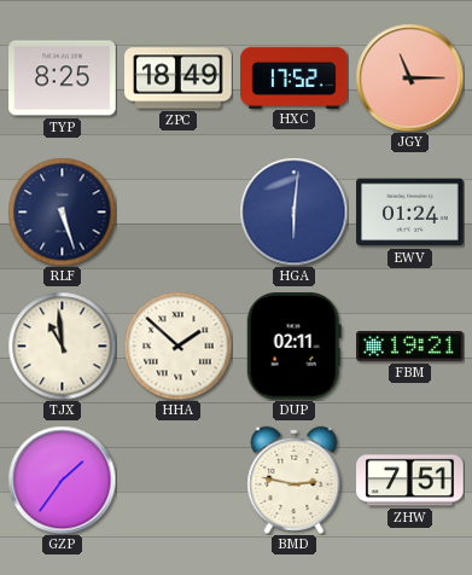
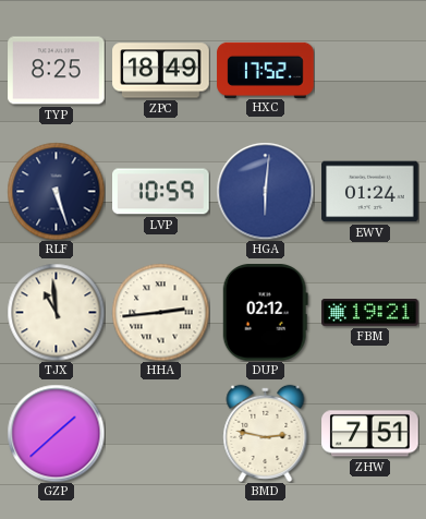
JGY: 11:15 -> none (409, 77)
LVP: none -> 10:59 (161, 192)
HHA: 1:52 -> 2:44 (160, 312)
DUP: 02:11 -> 02:12 (265, 313)
GZP: 1:36 -> 1:38 (56, 433)
